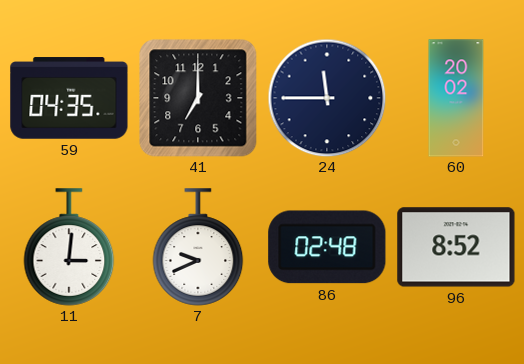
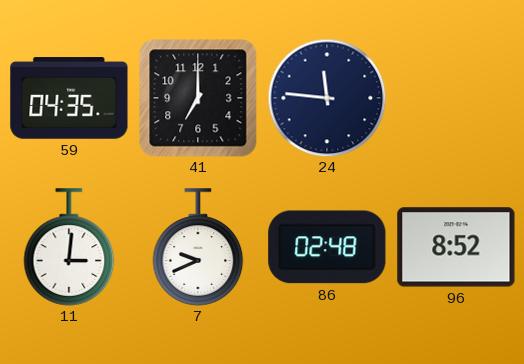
24: 11:45 -> 11:46 (327, 98)
60: 20:02 -> none (456, 98)
